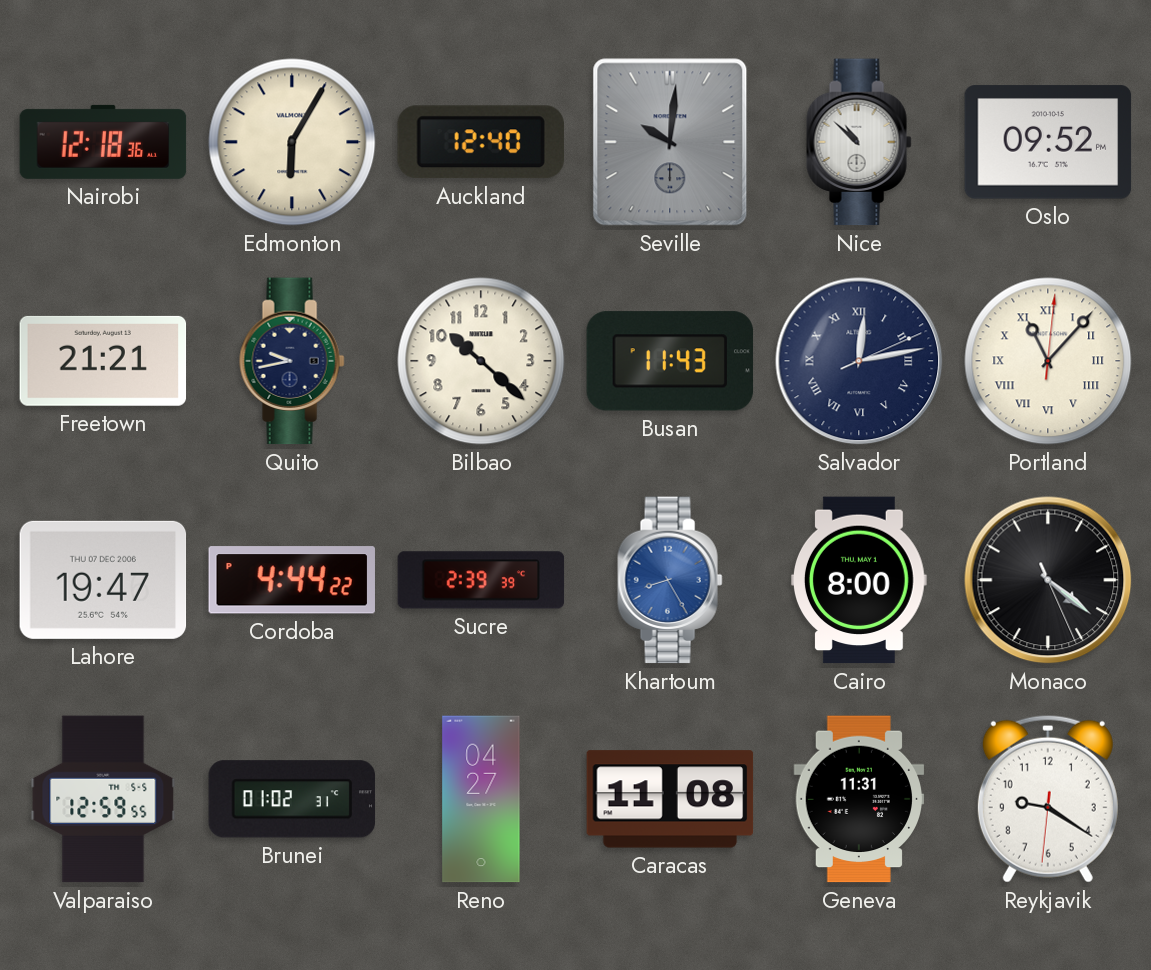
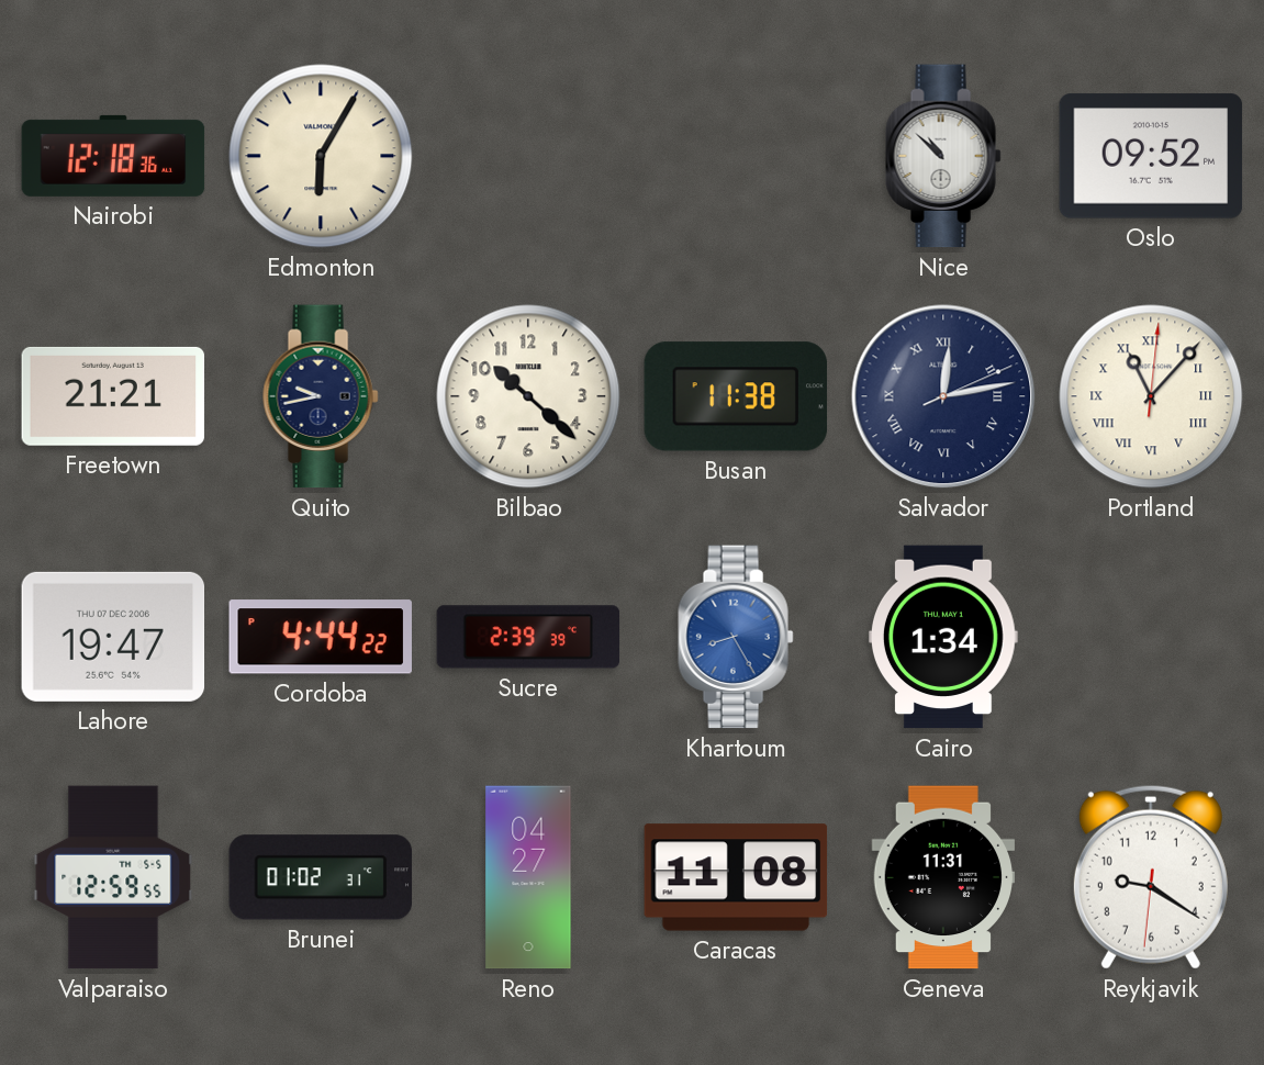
Auckland: 12:40 -> none (481, 142)
Seville: 10:01 -> none (670, 142)
Busan: 11:43 -> 11:38 (736, 396)
Cairo: 8:00 -> 1:34 (943, 637)
Monaco: 4:21 -> none (1048, 580)
